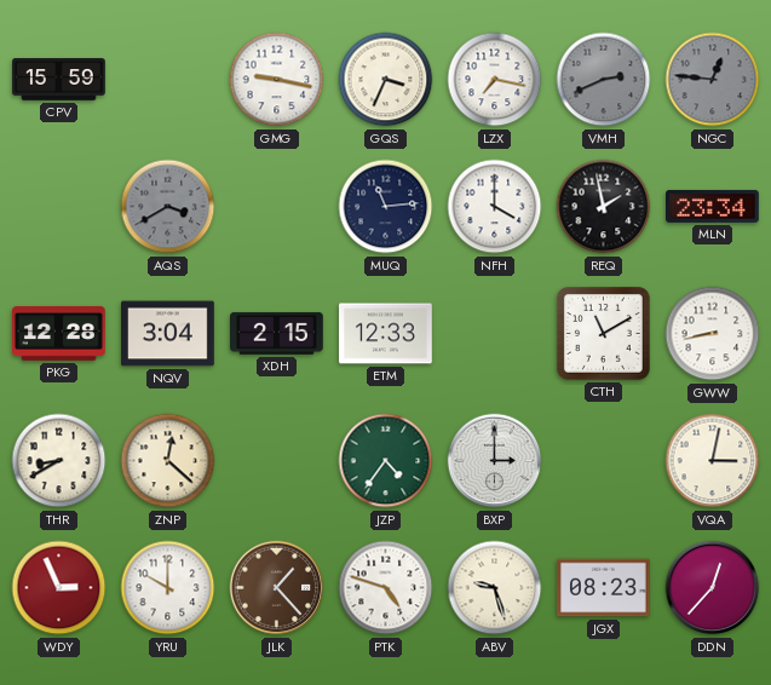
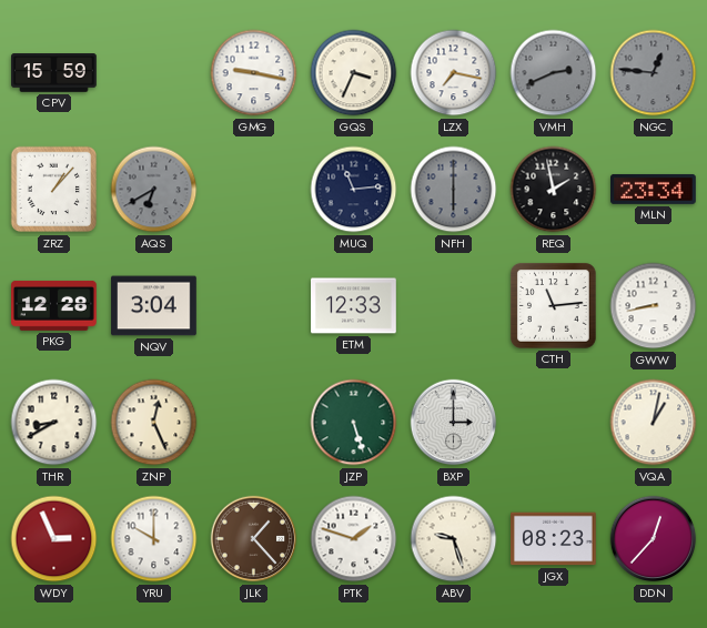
ZRZ: none -> 1:07 (54, 190)
AQS: 3:40 -> 6:40 (154, 190)
NFH: 4:00 -> 6:00 (454, 190)
NFH dial: white -> grey (454, 190)
XDH: 2:15 -> none (277, 333)
CTH: 11:10 -> 11:14 (553, 305)
ZNP: 12:22 -> 12:26 (154, 423)
JZP: 4:36 -> 5:27 (354, 423)
VQA: 3:02 -> 1:02 (654, 423)
PTK: 4:48 -> 1:48 (354, 539)
